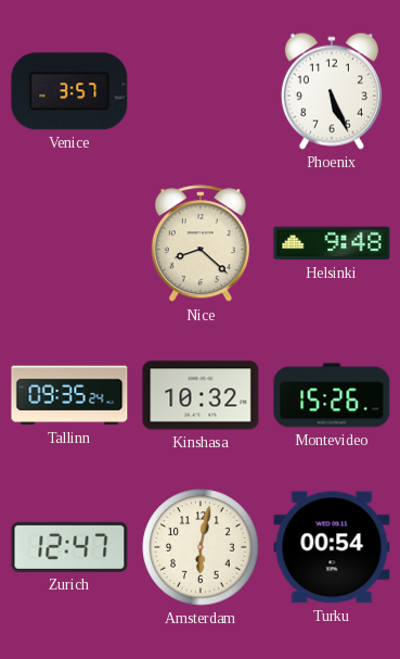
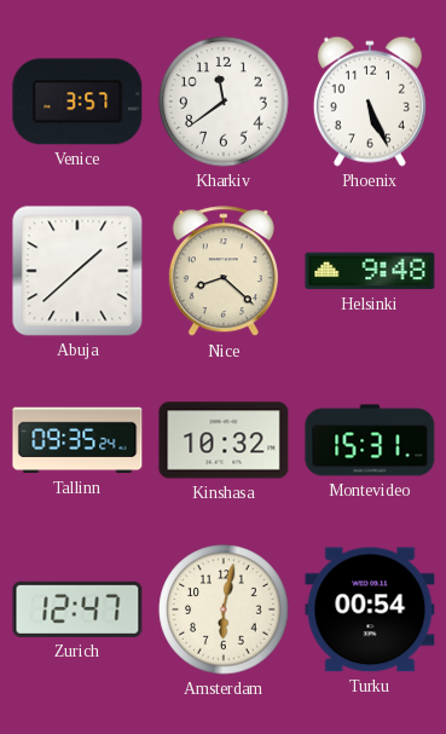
Kharkiv: none -> 11:39 (224, 102)
Abuja: none -> 1:38 (77, 271)
Montevideo: 15:26 -> 15:31 (370, 440)
